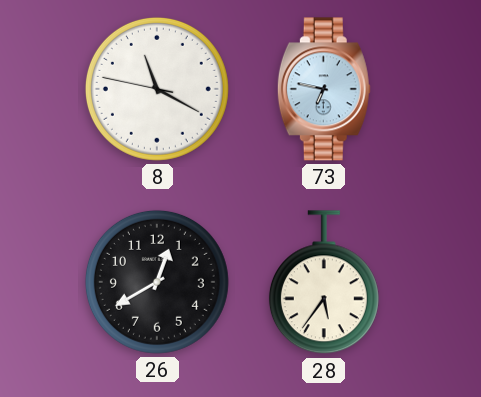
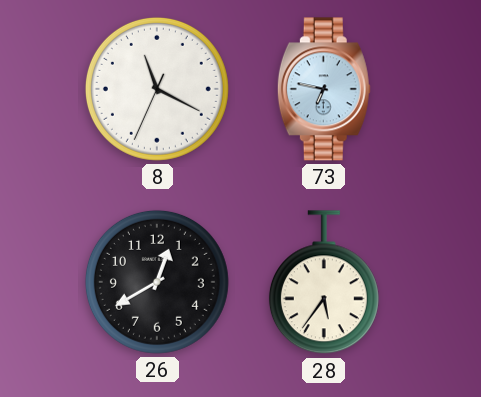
8: 11:19:47 -> 11:19:34 (157, 89)
